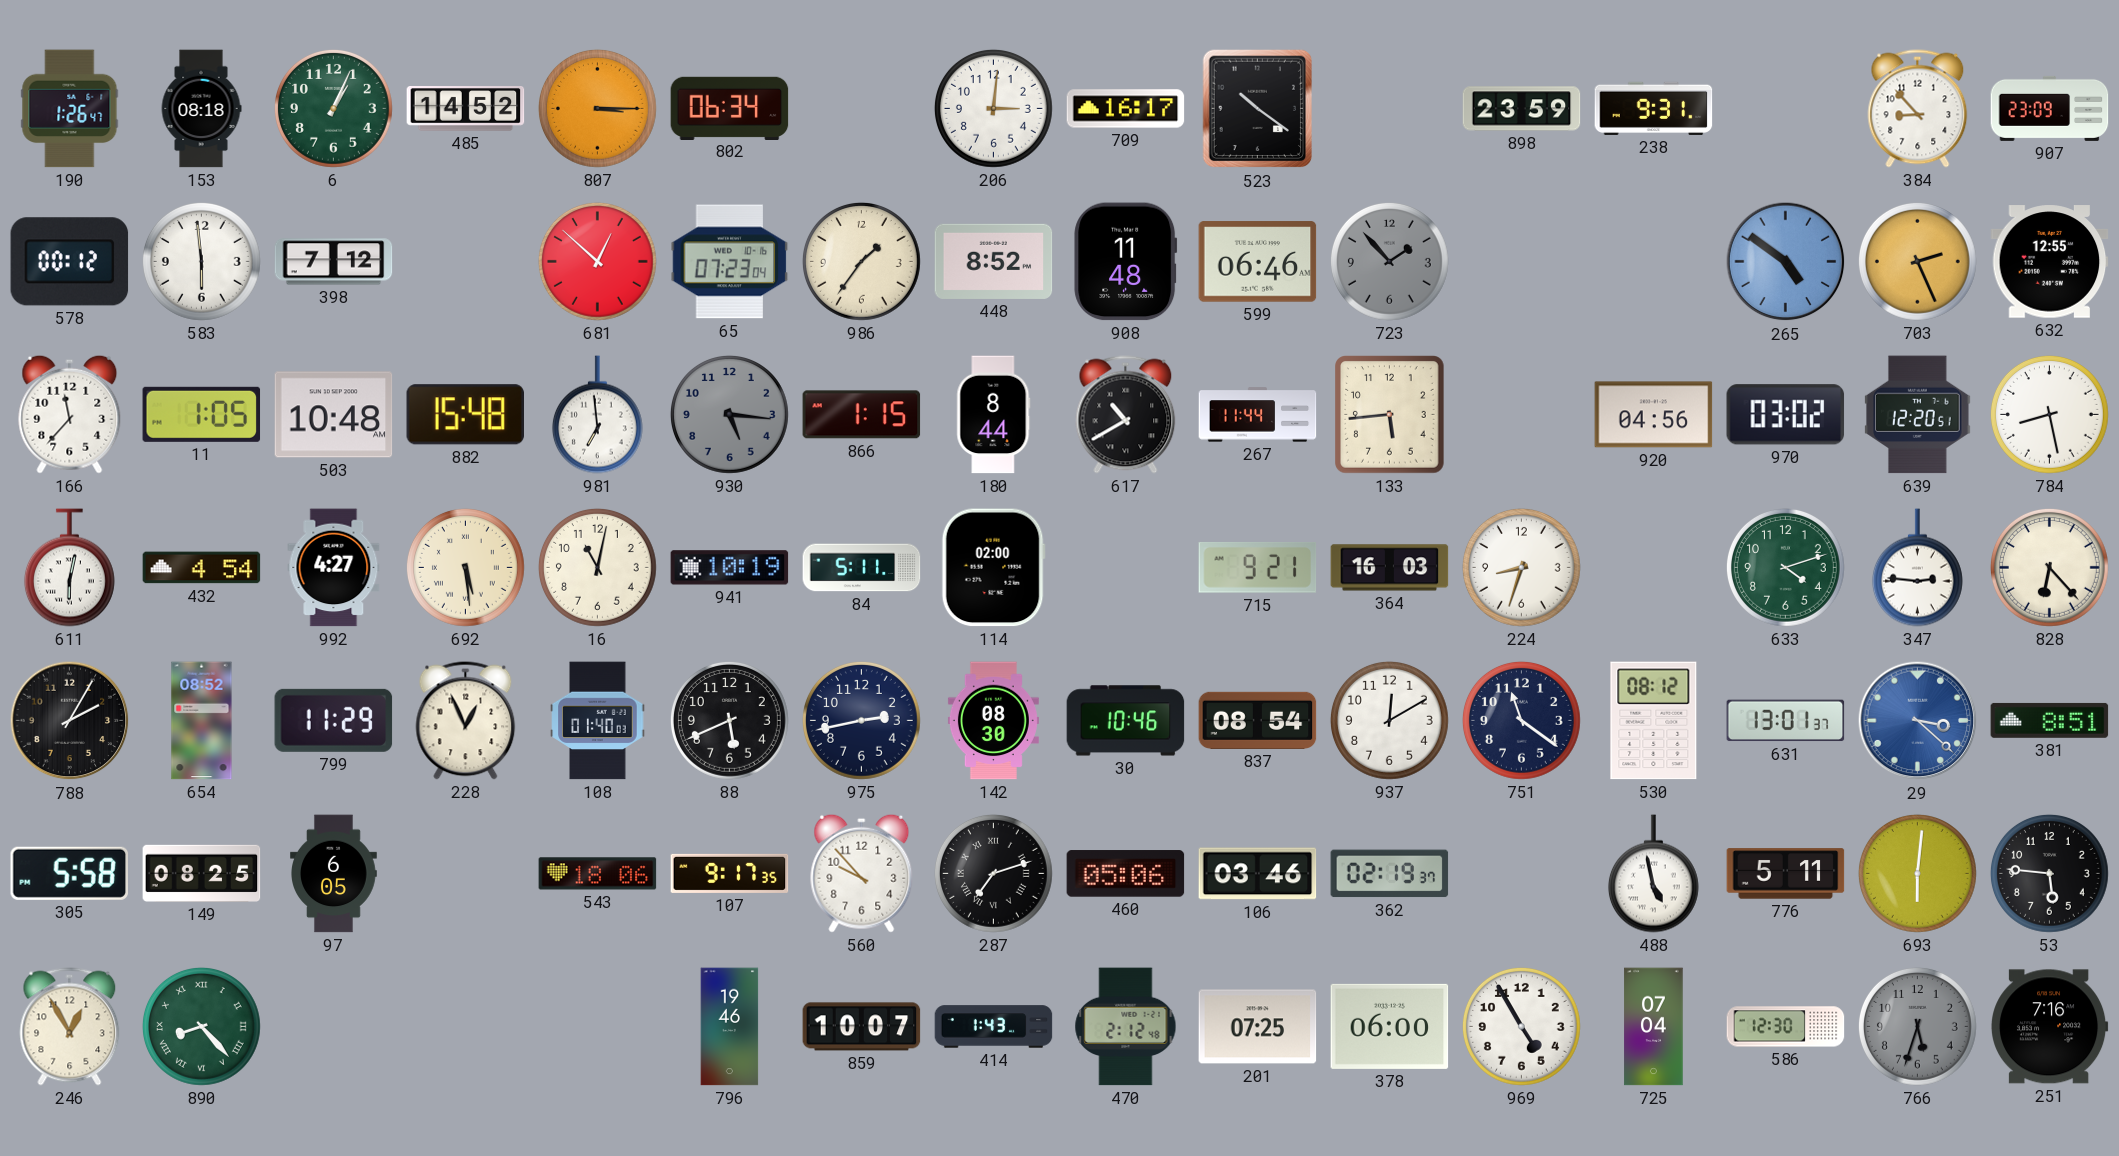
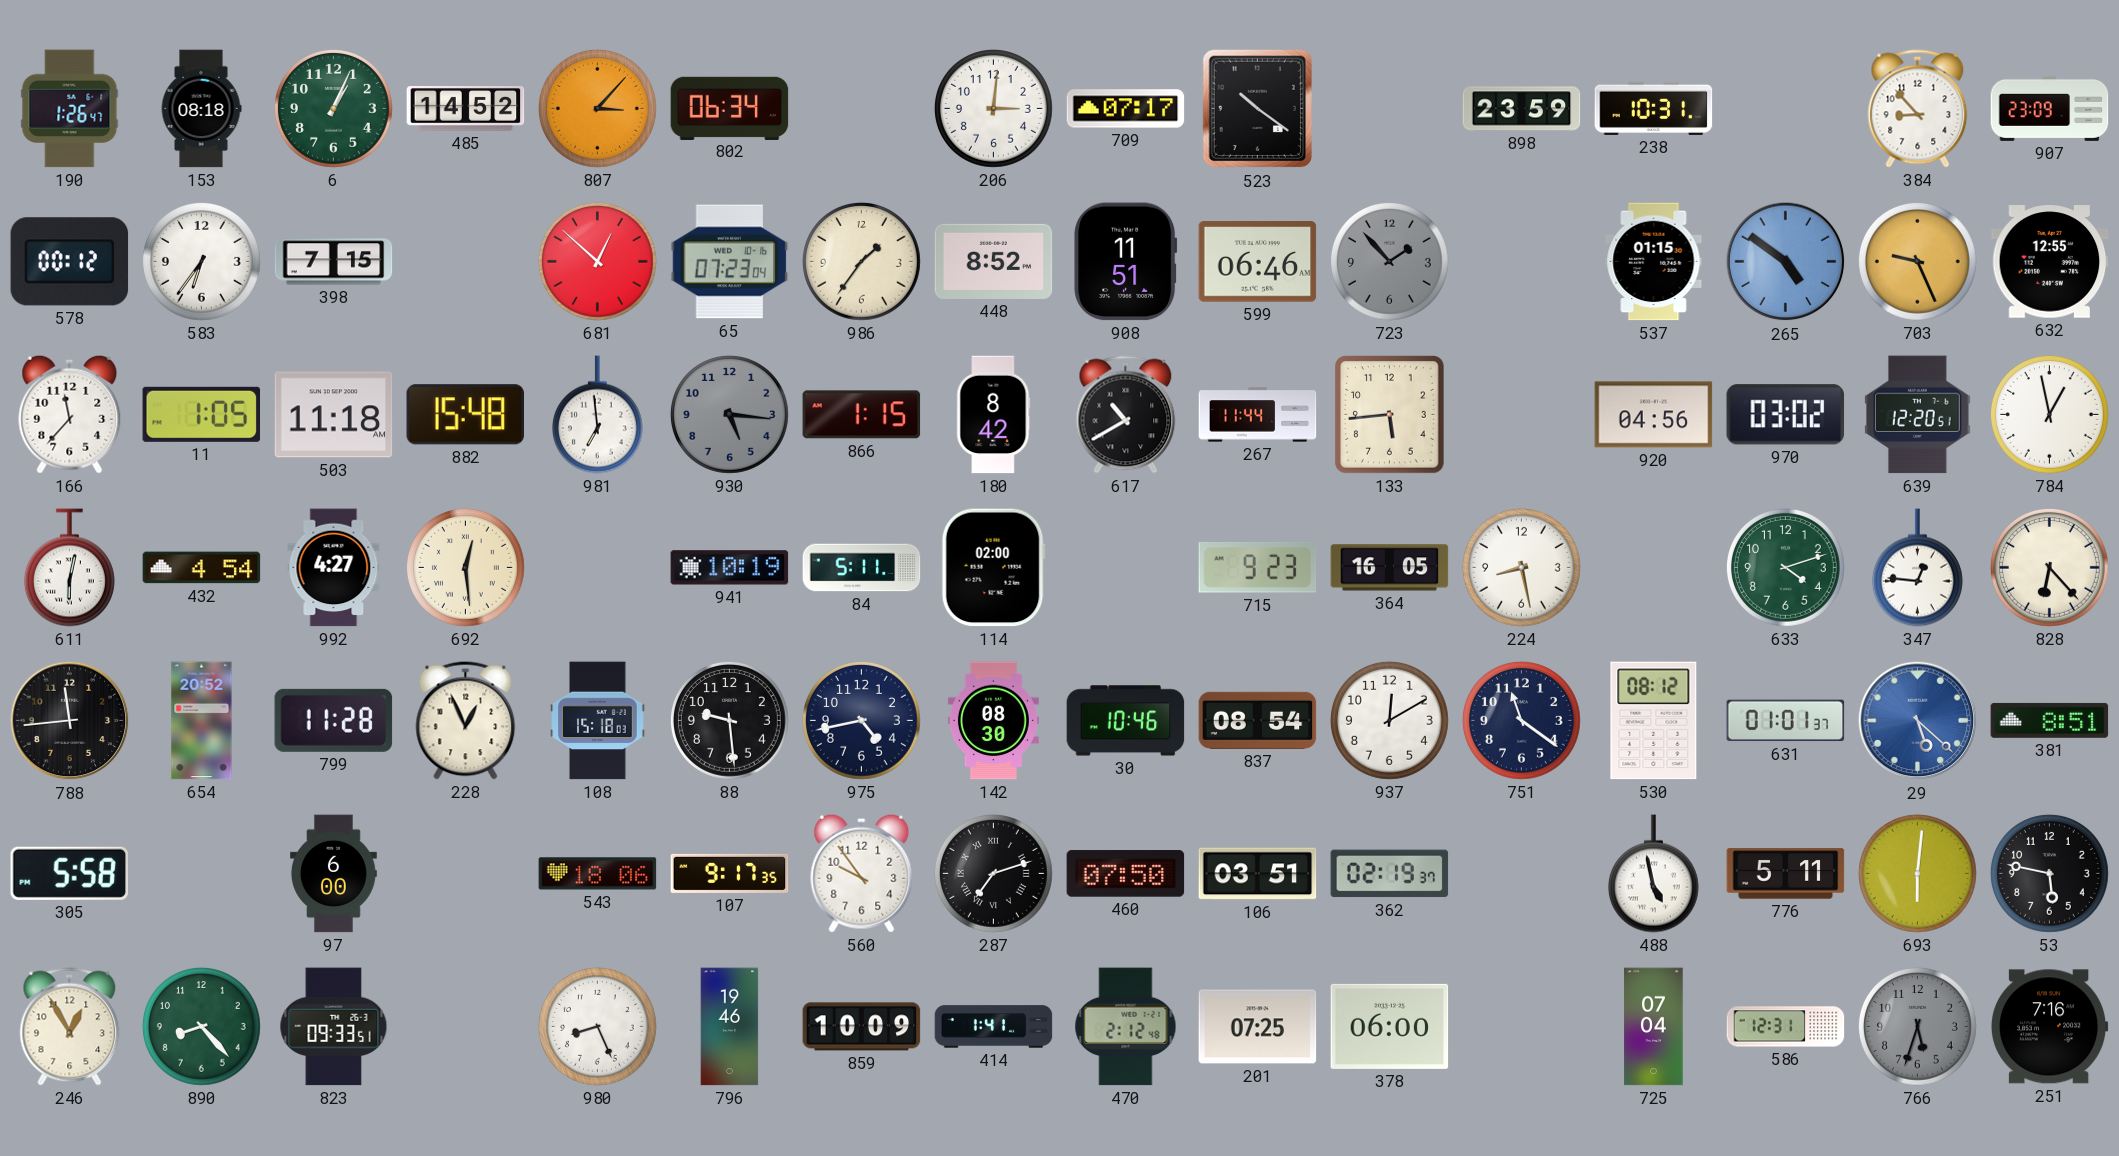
807: 3:15 -> 3:07 (597, 108)
709: 16:17 -> 07:17 (1126, 109)
238: 9:31 -> 10:31 (1654, 108)
583: 5:59 -> 6:36 (201, 261)
398: 7:12 -> 7:15 (334, 262)
908: 11:48 -> 11:51 (1126, 262)
537: none -> 01:15 (1654, 262)
703: 2:26 -> 9:26 (1917, 261)
503: 10:48 -> 11:18 (334, 415)
180: 8:44 -> 8:42 (994, 415)
784: 8:28 -> 12:58 (2049, 414)
692: 5:29 -> 12:29 (465, 567)
16: 11:02 -> none (597, 567)
715: 9:21 -> 9:23 (1258, 567)
364: 16:03 -> 16:05 (1390, 568)
224: 8:33 -> 8:28 (1521, 567)
347: 2:46 -> 12:46 (1917, 568)
788: 2:05 -> 11:44 (70, 721)
654: 08:52 -> 20:52 (202, 721)
799: 11:29 -> 11:28 (334, 720)
108: 01:40 -> 15:18 (598, 721)
88: 5:41 -> 9:29 (729, 720)
975: 2:43 -> 4:43 (861, 720)
631: 13:01 -> 01:01 (1786, 721)
29: 3:22 -> 5:22 (1918, 721)
149: 08:25 -> none (202, 873)
97: 6:05 -> 6:00 (334, 874)
560: 9:53 -> 9:54 (862, 873)
460: 05:06 -> 07:50 (1126, 874)
106: 03:46 -> 03:51 (1258, 874)
53: 5:46 -> 5:47 (2049, 873)
890 numerals: Roman -> Arabic (201, 1026)
823: none -> 09:33 (334, 1027)
980: none -> 8:26 (597, 1026)
859: 10:07 -> 10:09 (862, 1027)
414: 1:43 -> 1:41 (994, 1027)
969: 4:55 -> none (1521, 1026)
586: 12:30 -> 12:31 (1786, 1027)
